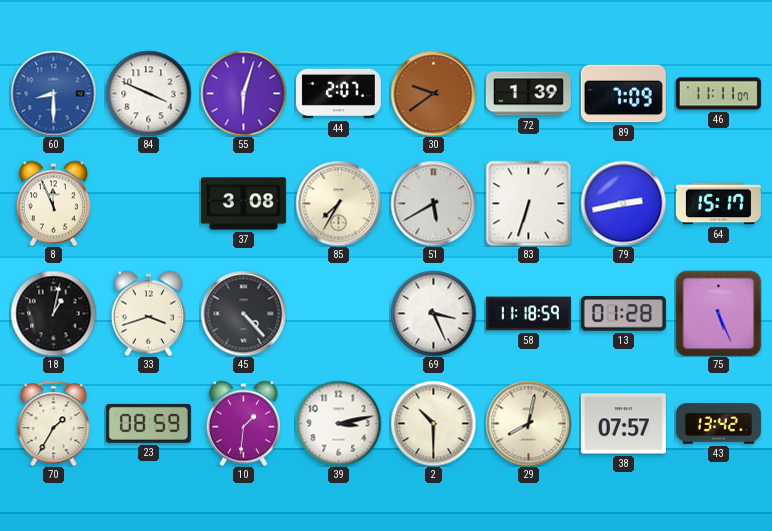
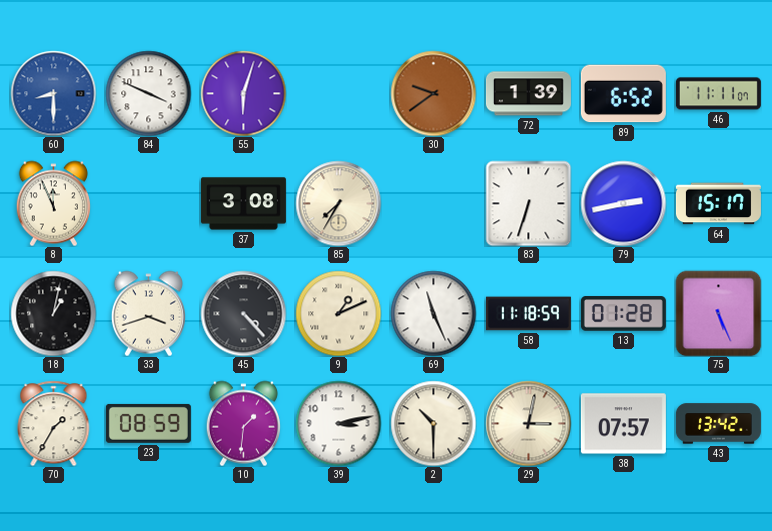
44: 2:07 -> none (338, 94)
89: 7:09 -> 6:52 (623, 94)
51: 5:40 -> none (433, 203)
9: none -> 1:11 (338, 313)
69: 3:26 -> 11:26 (433, 313)
29: 8:02 -> 3:02 (528, 423)
